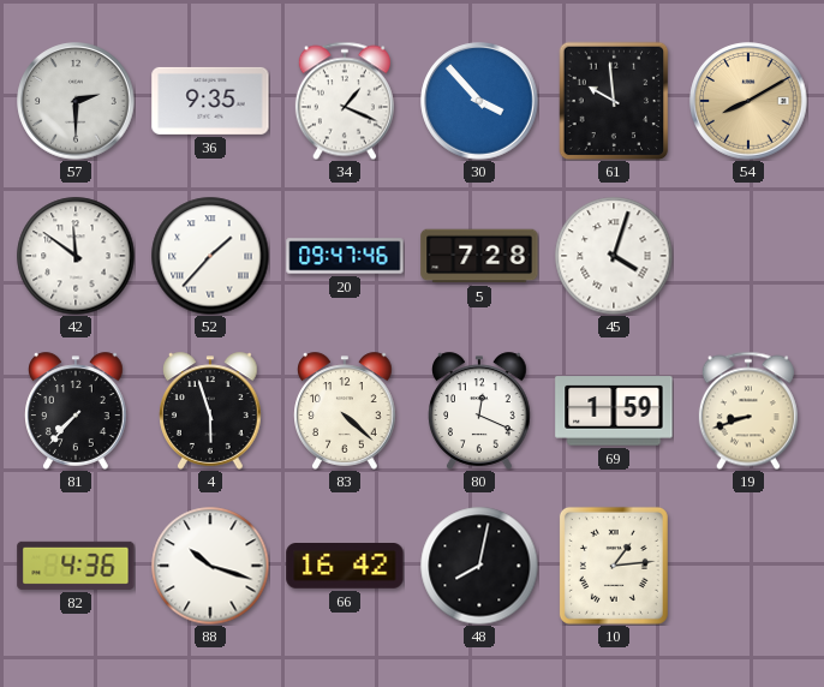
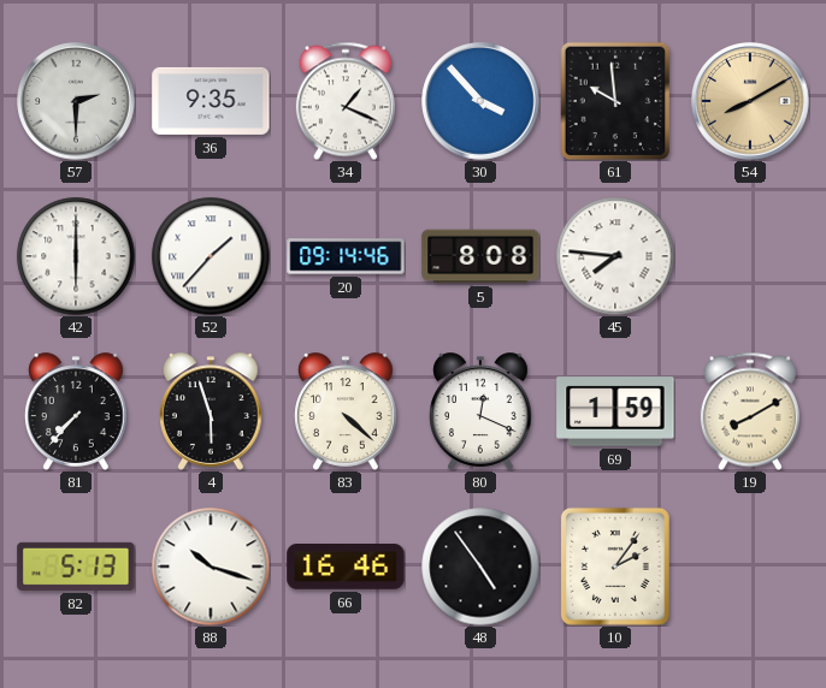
42: 11:51 -> 6:00 (76, 256)
20: 09:47 -> 09:14 (346, 256)
5: 7:28 -> 8:08 (480, 256)
45: 4:03 -> 7:46 (615, 256)
19: 8:42 -> 8:10 (750, 411)
82: 4:36 -> 5:13 (76, 567)
66: 16:42 -> 16:46 (346, 568)
48: 8:02 -> 4:54 (480, 567)
10: 1:14 -> 2:06 (615, 567)
